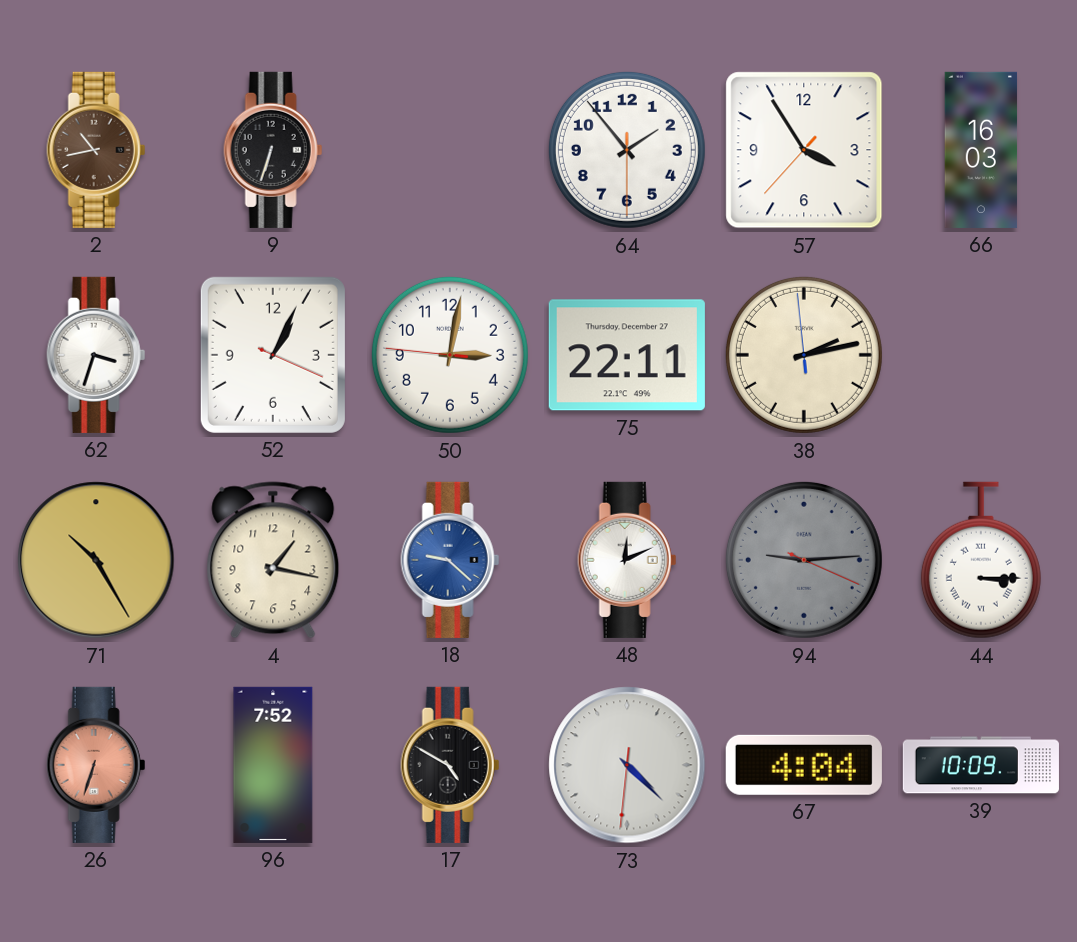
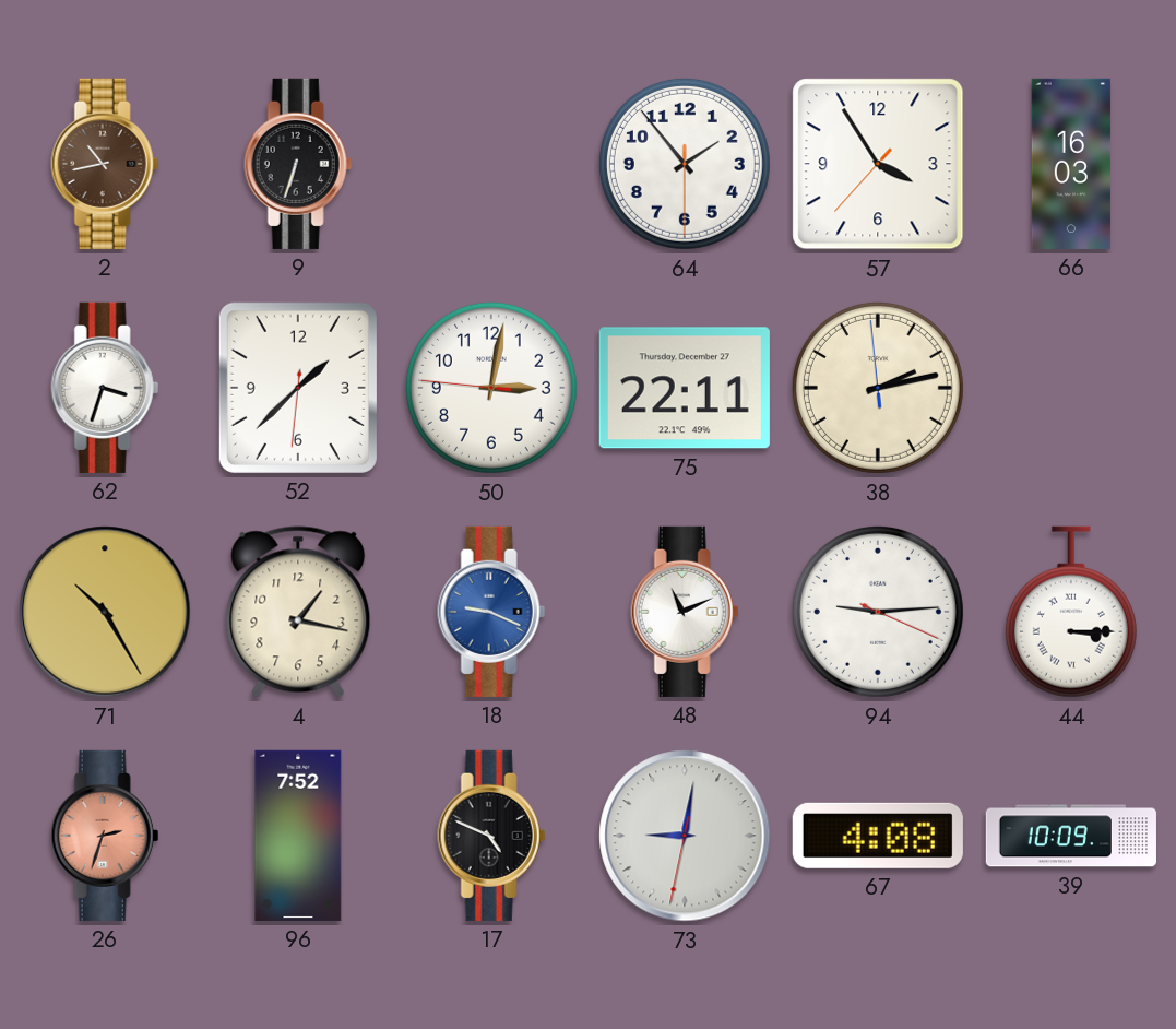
52: 1:04 -> 1:37 (298, 388)
18: 9:22 -> 9:19 (491, 612)
48: 12:11 -> 11:11 (685, 612)
94 dial: grey -> white (878, 612)
26: 6:33 -> 2:33 (105, 836)
17: 4:50 -> 4:49 (491, 836)
73: 4:22 -> 9:01 (685, 836)
67: 4:04 -> 4:08 (878, 836)
